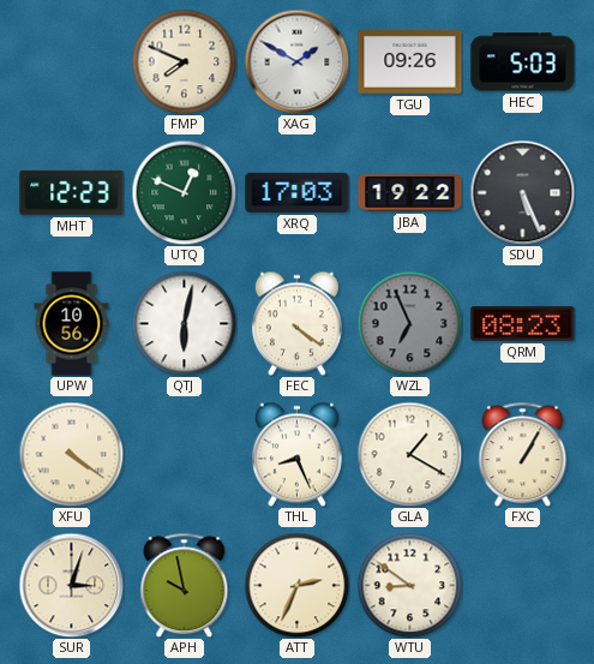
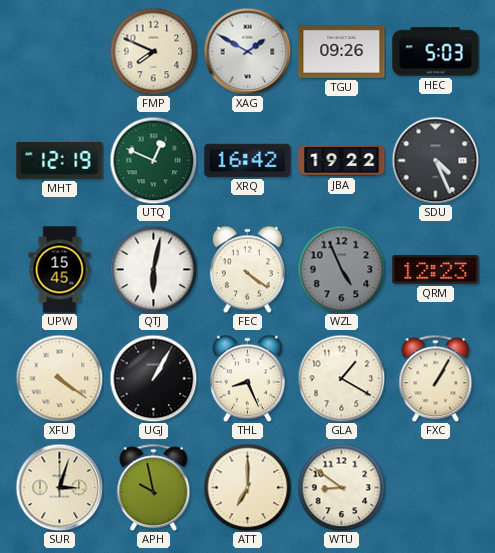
MHT: 12:23 -> 12:19 (60, 160)
XRQ: 17:03 -> 16:42 (248, 160)
SDU: 5:26 -> 4:26 (435, 160)
UPW: 10:56 -> 15:45 (60, 270)
WZL: 6:56 -> 4:56 (341, 269)
QRM: 08:23 -> 12:23 (436, 269)
UGJ: none -> 1:05 (153, 378)
ATT: 2:34 -> 7:00 (247, 487)
